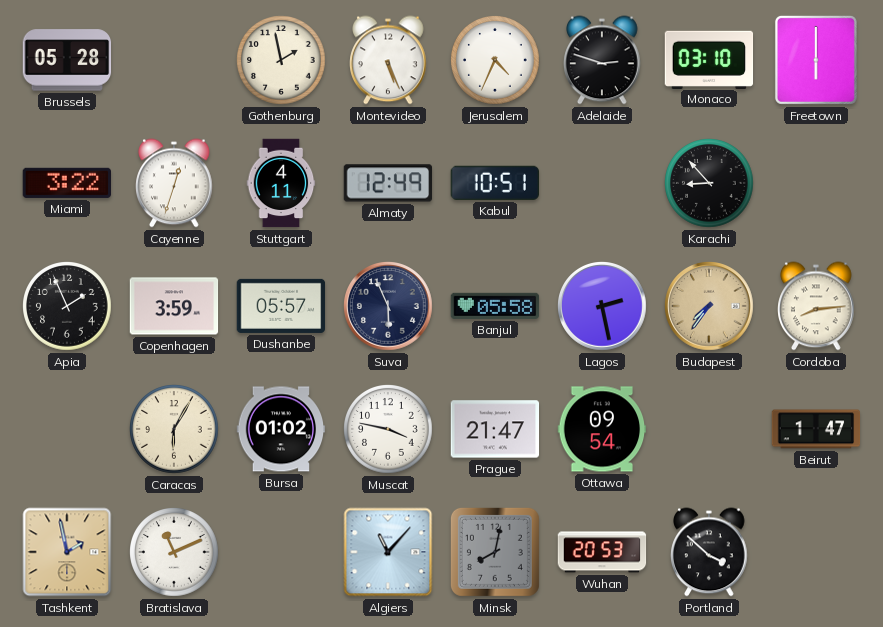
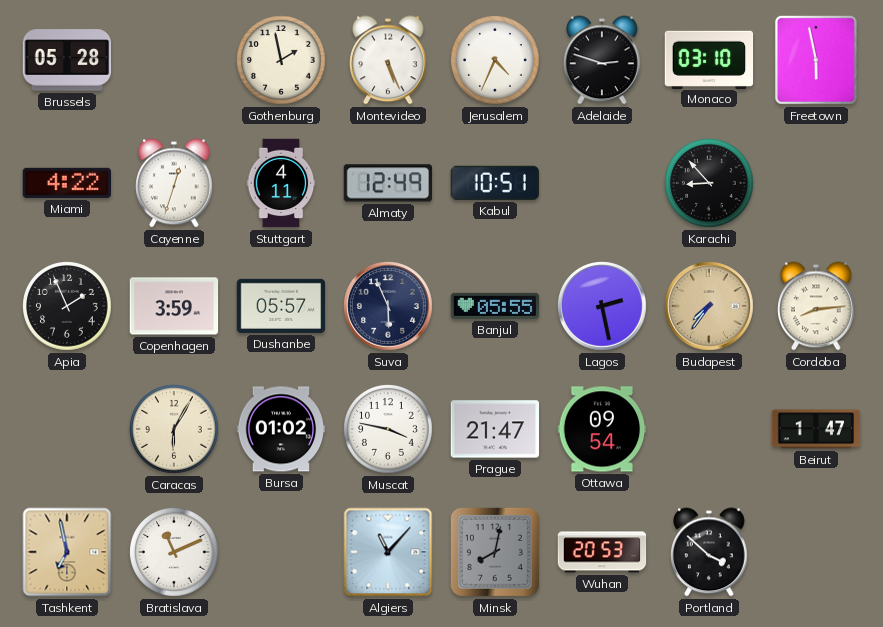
Freetown: 6:00 -> 5:58 (816, 60)
Miami: 3:22 -> 4:22 (66, 183)
Banjul: 05:58 -> 05:55 (495, 306)
Tashkent: 1:58 -> 6:58 (67, 552)
